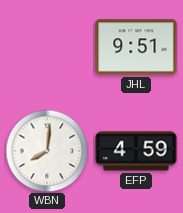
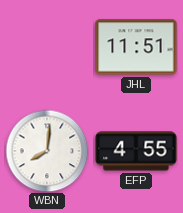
JHL: 9:51 -> 11:51 (136, 47)
EFP: 4:59 -> 4:55 (136, 151)
